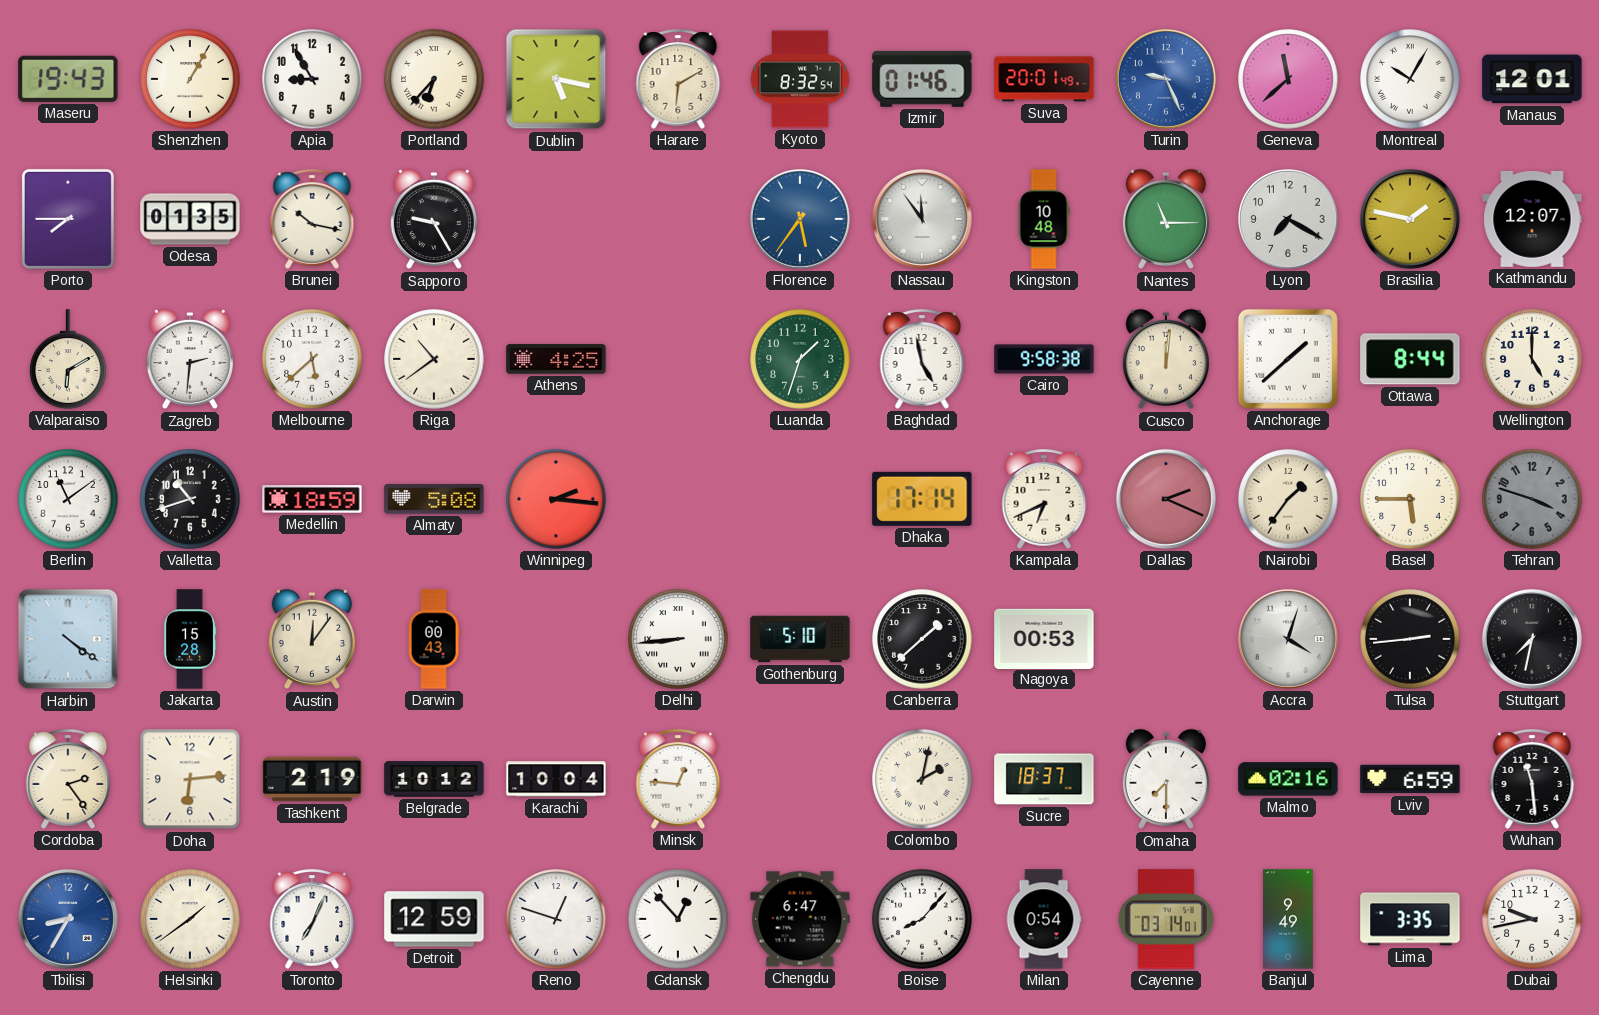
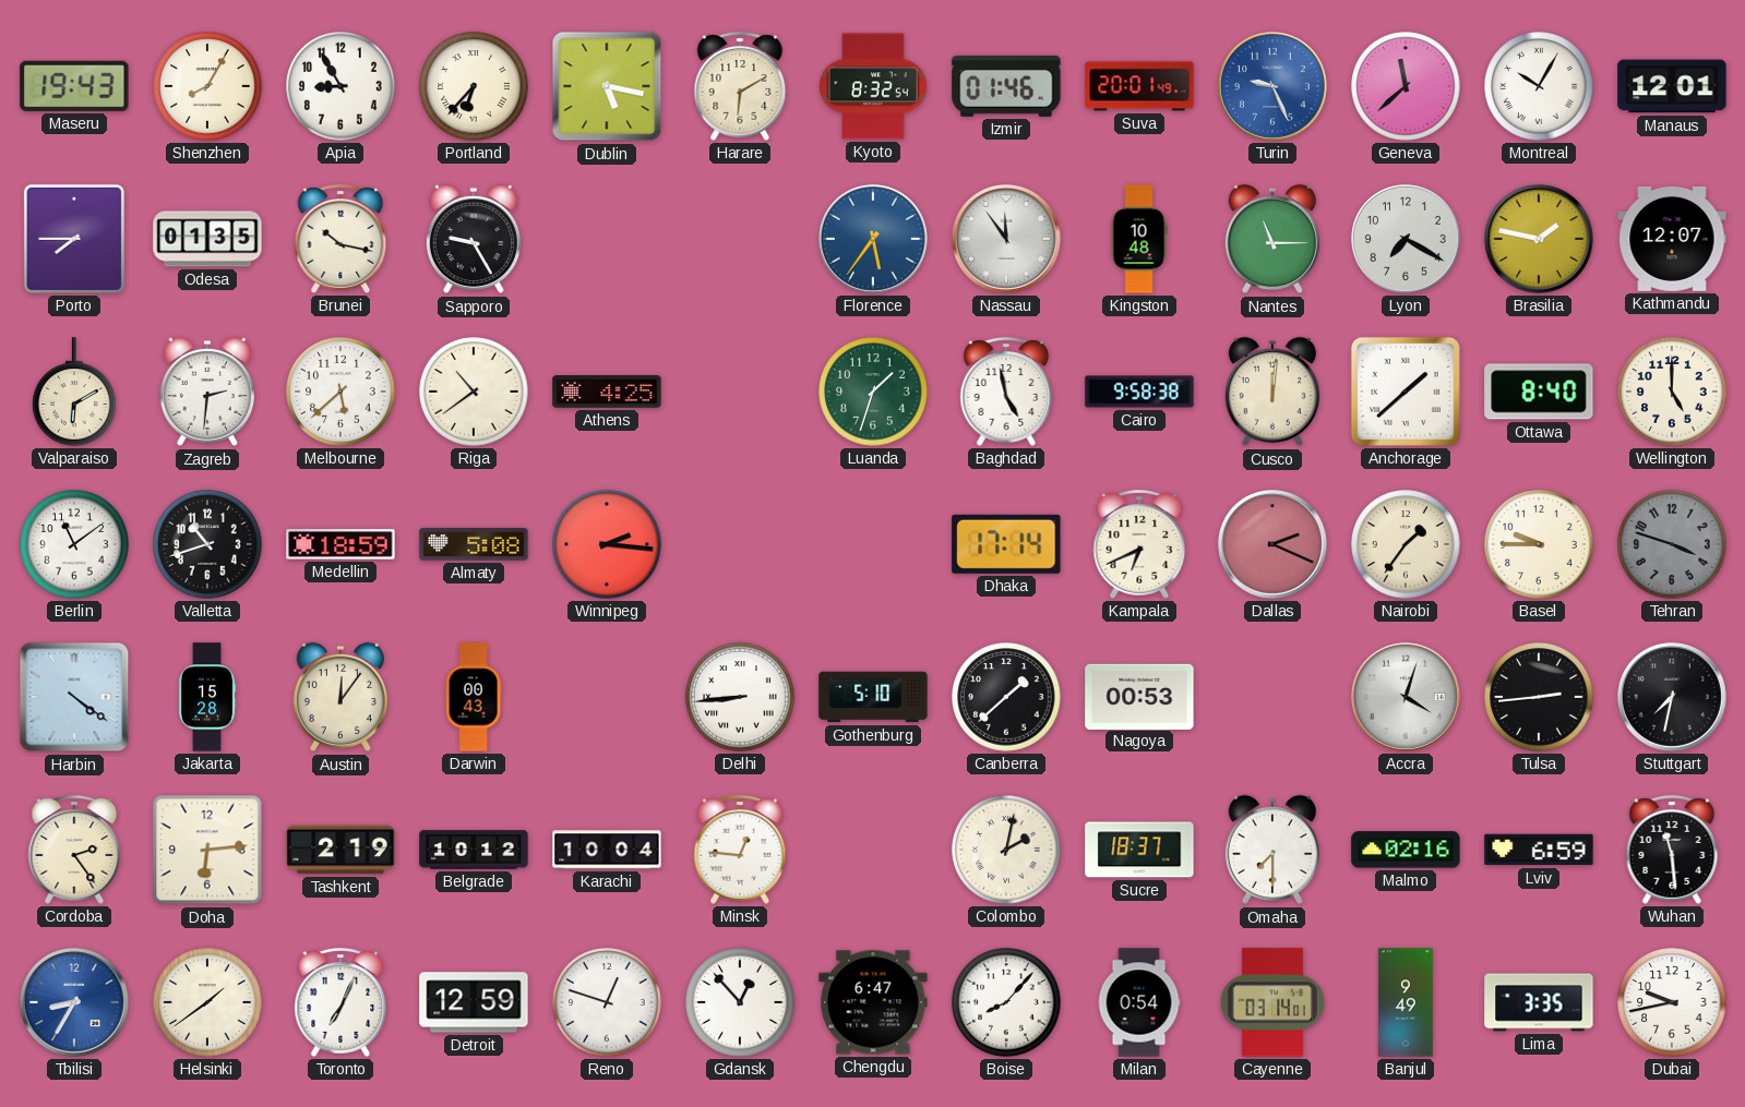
Shenzhen: 1:05 -> 8:05 (207, 86)
Ottawa: 8:44 -> 8:40 (1539, 392)
Basel: 5:45 -> 9:45 (1539, 544)
